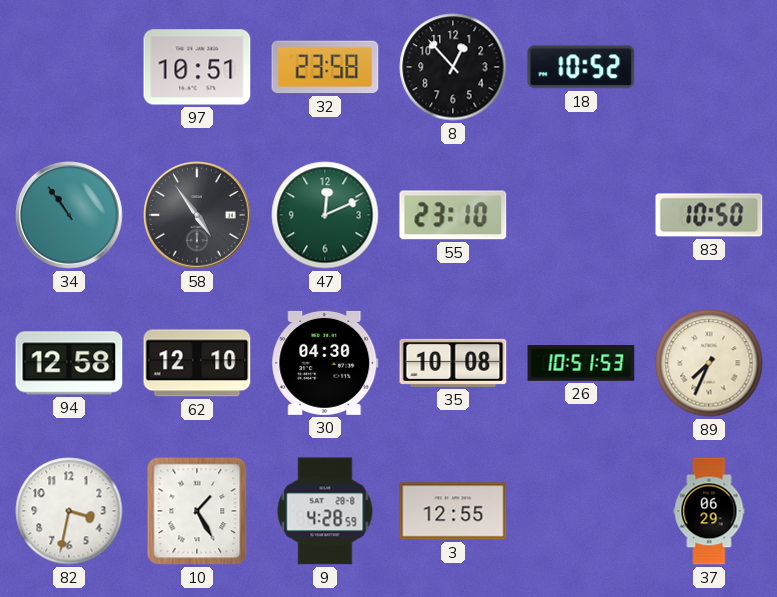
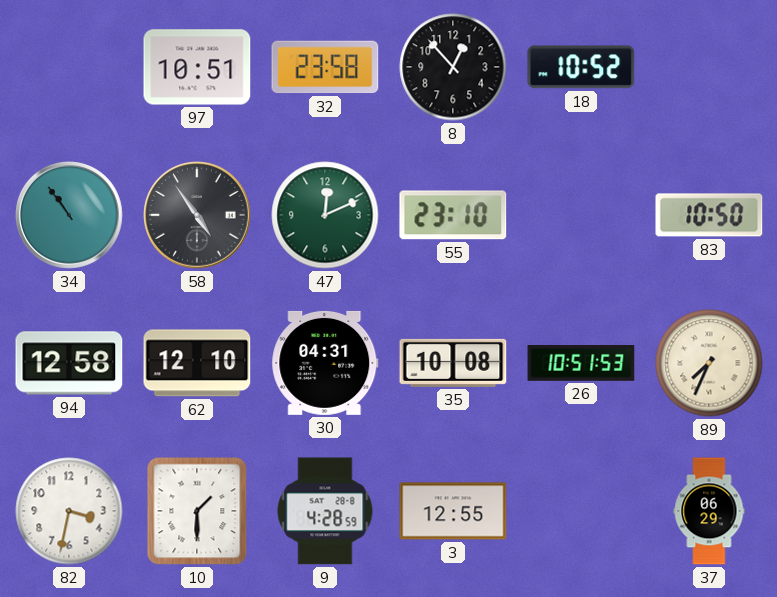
30: 04:30 -> 04:31 (325, 363)
10: 1:25 -> 1:30 (197, 511)
